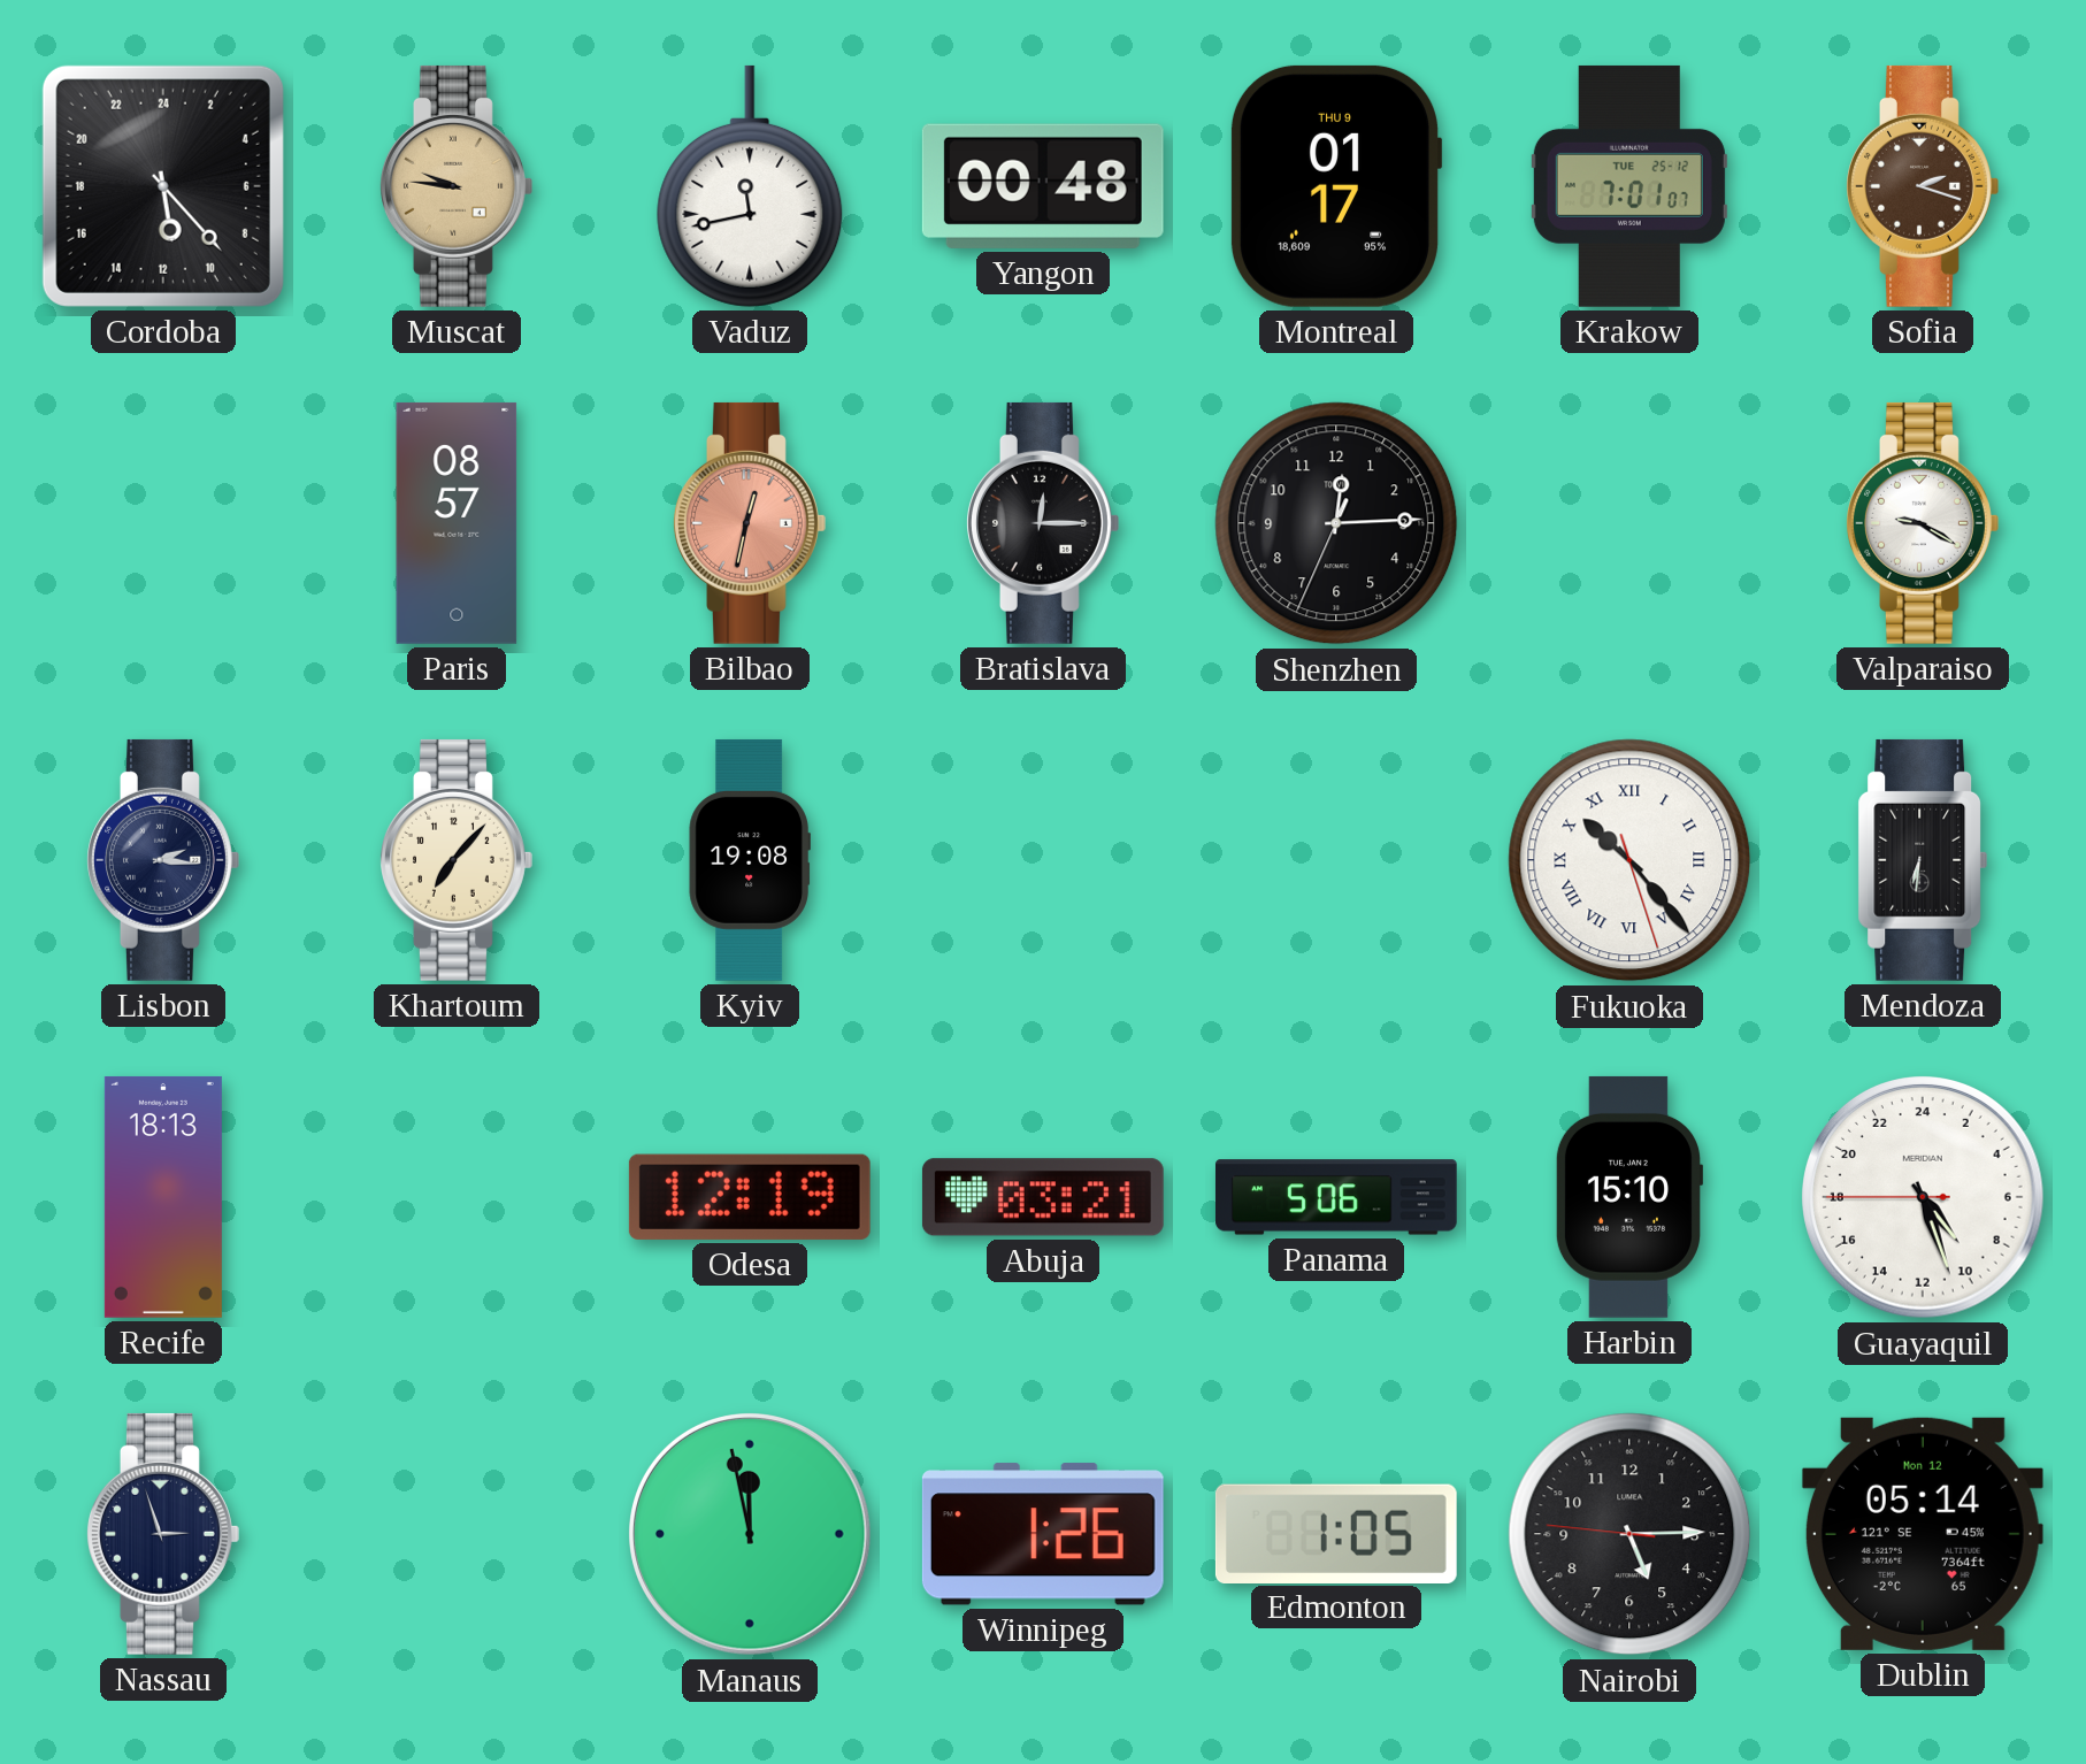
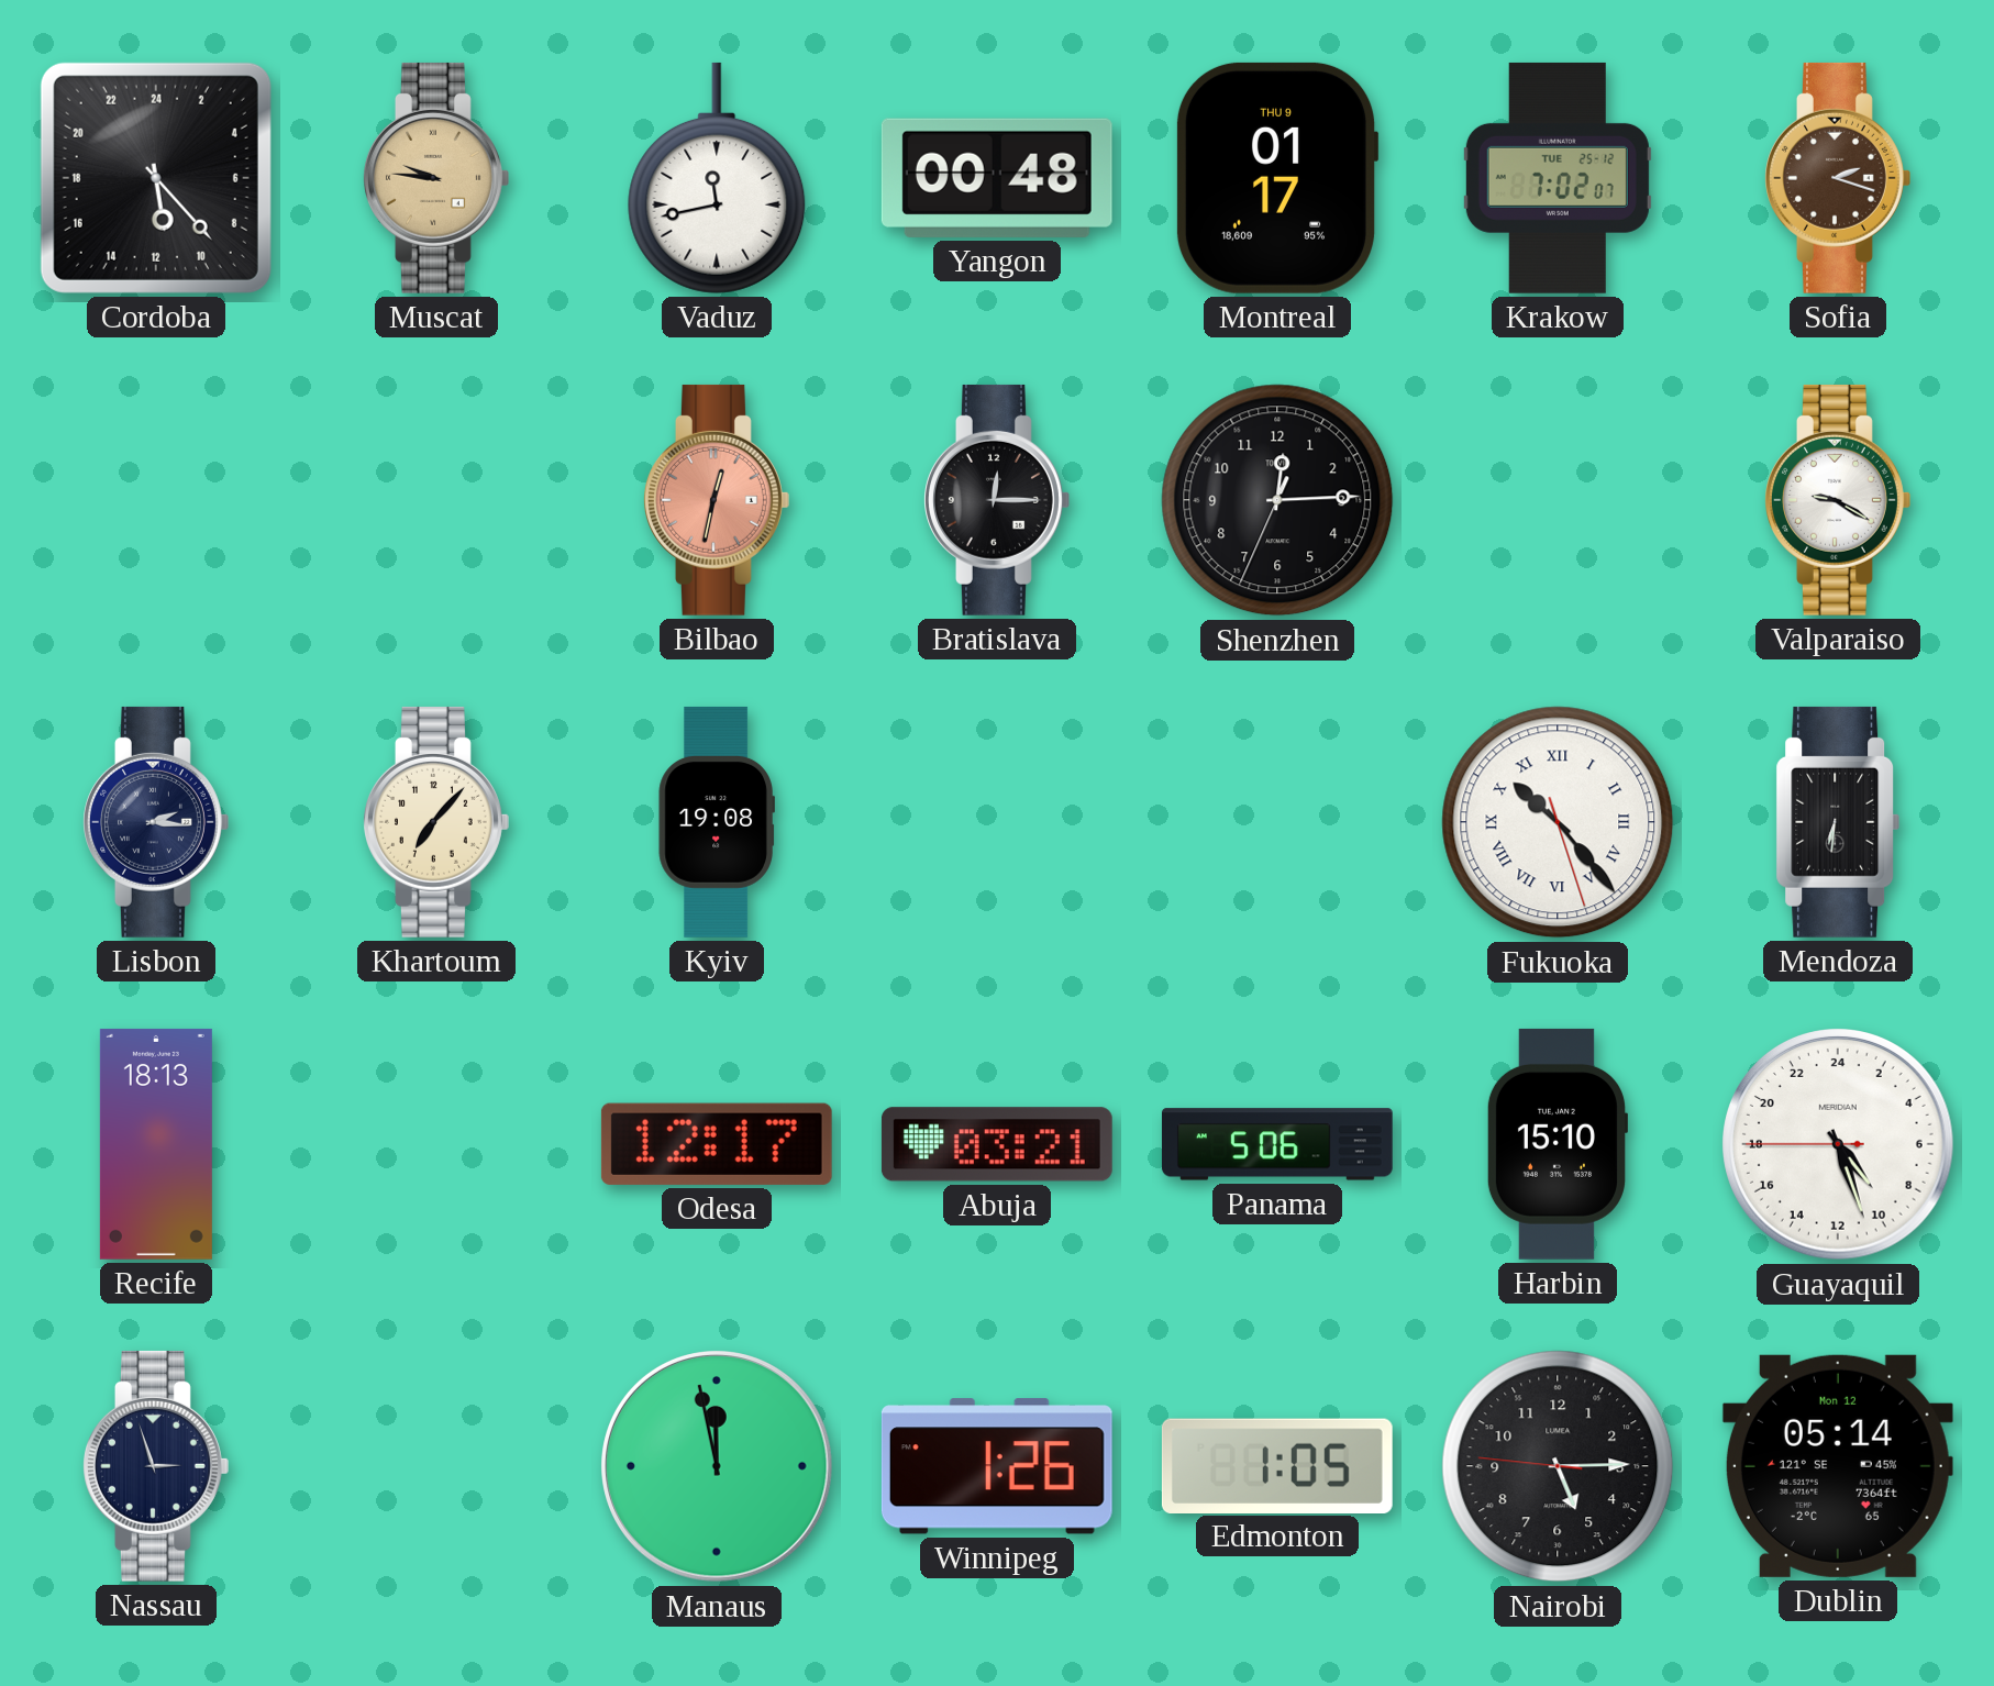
Krakow: 7:01 -> 7:02 (1558, 178)
Paris: 08:57 -> none (457, 523)
Odesa: 12:19 -> 12:17 (717, 1144)
